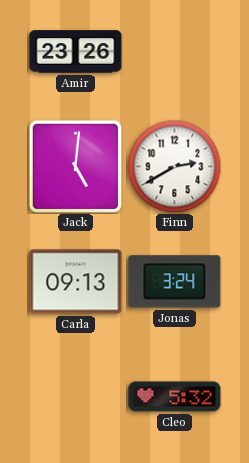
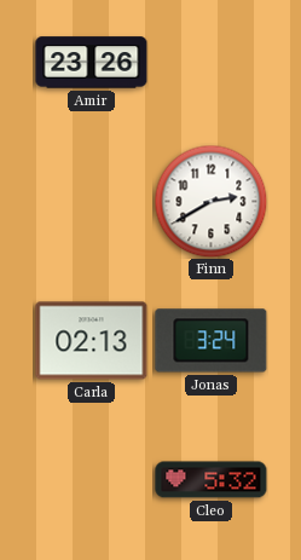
Jack: 5:01 -> none (75, 166)
Carla: 09:13 -> 02:13 (92, 341)
